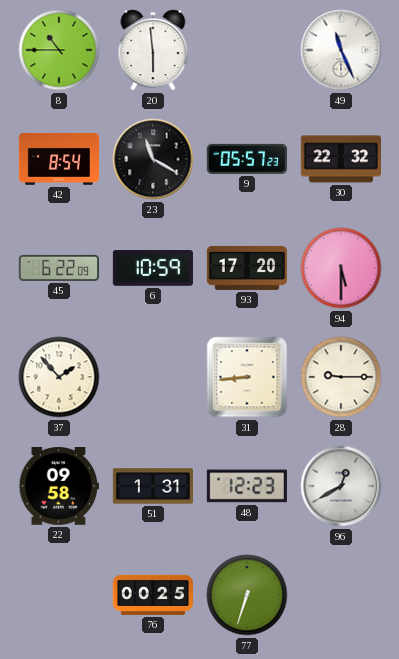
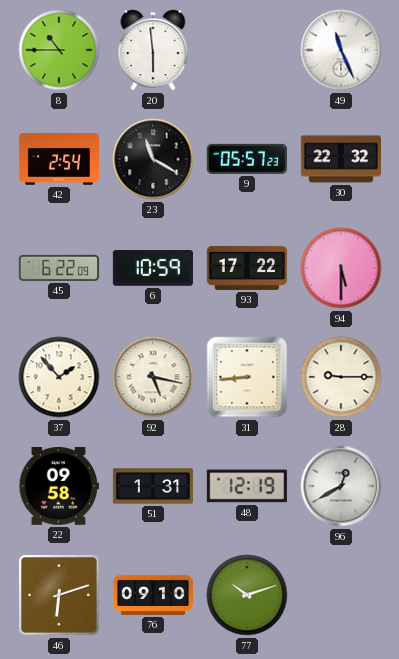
42: 8:54 -> 2:54 (58, 160)
93: 17:20 -> 17:22 (246, 268)
92: none -> 5:17 (153, 377)
48: 12:23 -> 12:19 (247, 486)
46: none -> 6:12 (60, 596)
76: 00:25 -> 09:10 (152, 595)
77: 6:33 -> 10:12 (247, 595)
